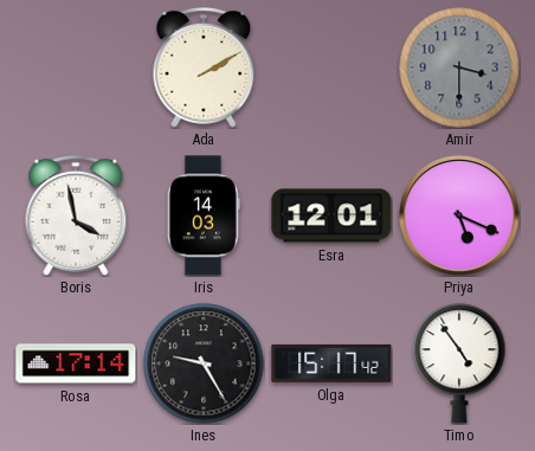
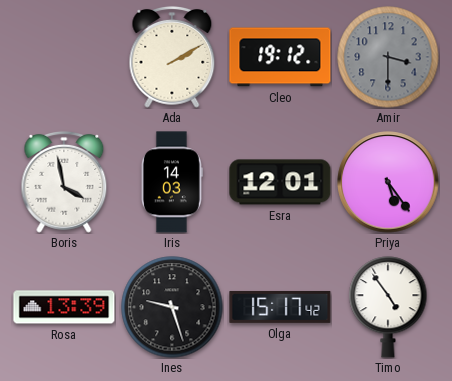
Cleo: none -> 19:12 (280, 57)
Priya: 5:19 -> 5:24 (388, 182)
Rosa: 17:14 -> 13:39 (64, 307)
Ines: 9:25 -> 9:27 (172, 307)
